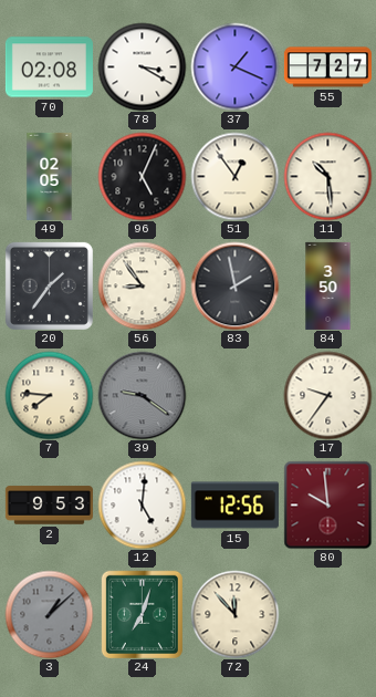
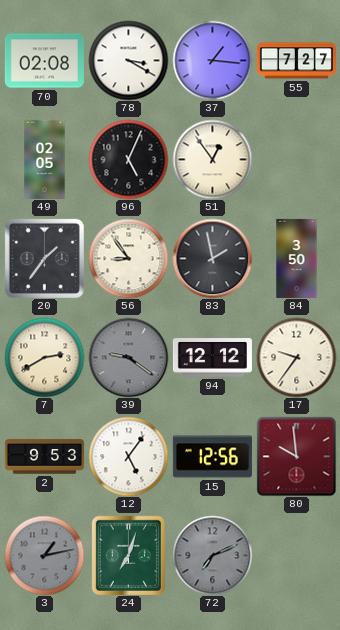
37: 1:19 -> 1:16 (212, 60)
11: 10:29 -> none (327, 176)
7: 7:46 -> 2:40 (44, 357)
94: none -> 12:12 (212, 358)
12: 5:01 -> 5:06 (128, 456)
3: 1:08 -> 1:13 (44, 555)
72: 11:53 -> 7:11 (212, 555)
72 dial: cream -> grey (212, 555)
